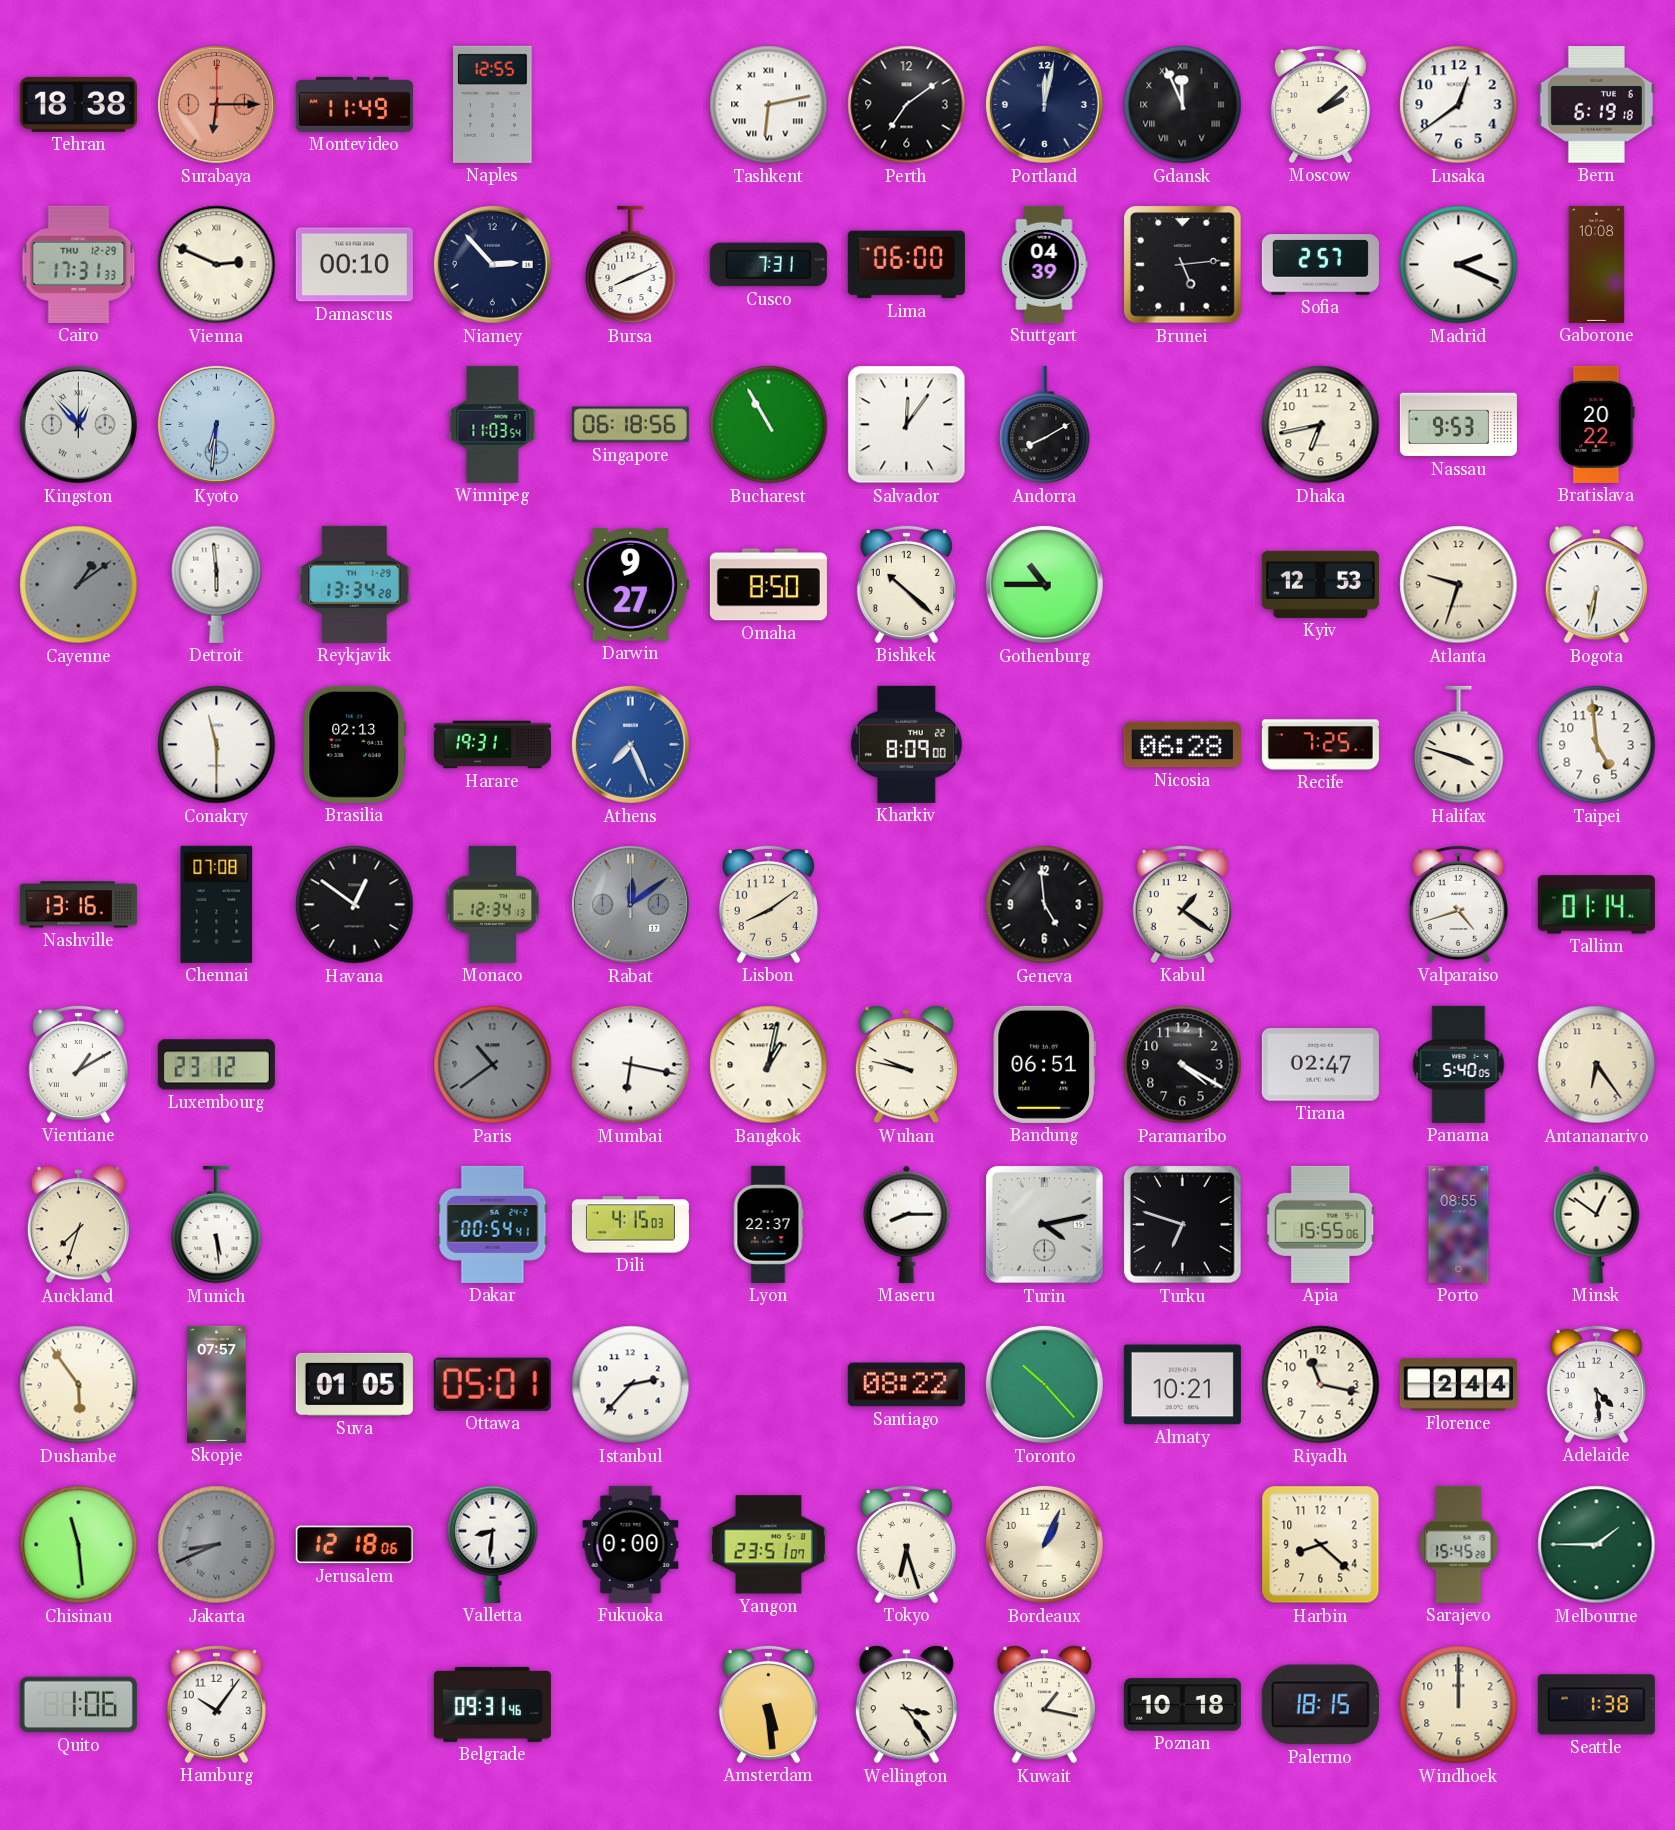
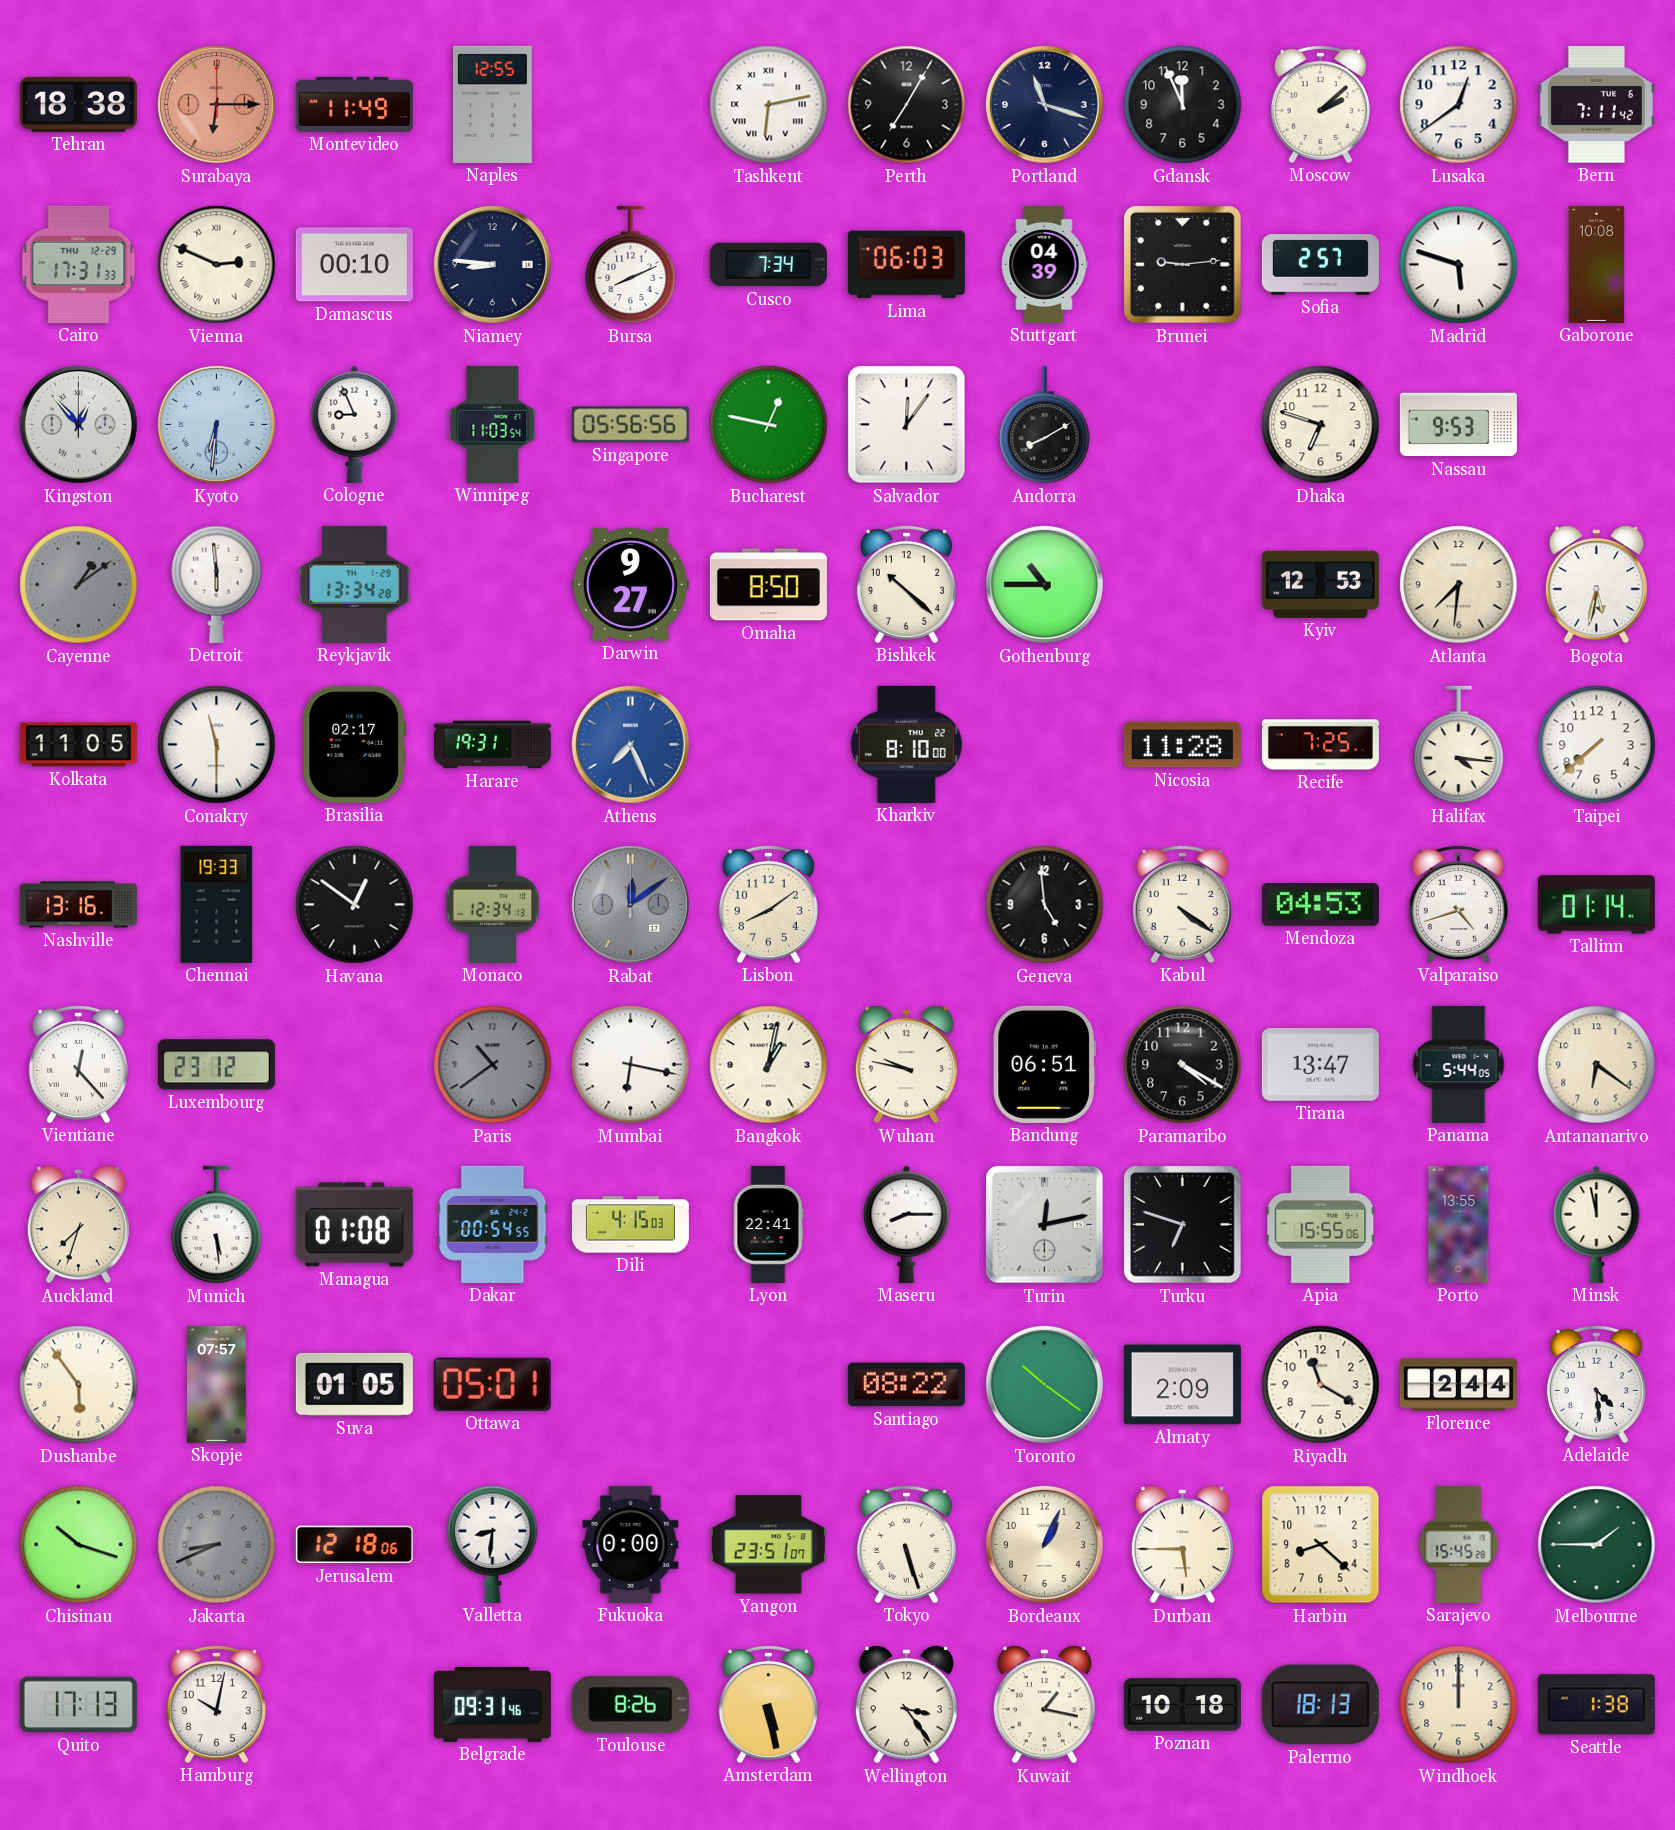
Perth: 7:09 -> 7:05 (907, 105)
Portland: 12:02 -> 11:18 (1044, 104)
Gdansk numerals: Roman -> Arabic (1183, 105)
Bern: 6:19 -> 7:11 (1596, 105)
Niamey: 2:53 -> 8:46 (492, 264)
Cusco: 7:31 -> 7:34 (768, 265)
Lima: 06:00 -> 06:03 (906, 265)
Brunei: 5:14 -> 9:14 (1183, 265)
Madrid: 2:19 -> 5:48 (1459, 265)
Cologne: none -> 8:56 (355, 424)
Singapore: 06:18 -> 05:56 (630, 425)
Bucharest: 10:55 -> 12:47 (769, 425)
Dhaka: 6:43 -> 6:48 (1321, 425)
Bratislava: 20:22 -> none (1597, 424)
Atlanta: 9:33 -> 7:31 (1459, 585)
Bogota: 6:32 -> 5:32 (1596, 585)
Kolkata: none -> 11:05 (78, 745)
Brasilia: 02:13 -> 02:17 (355, 744)
Kharkiv: 8:09 -> 8:10 (906, 744)
Nicosia: 06:28 -> 11:28 (1182, 745)
Halifax: 3:48 -> 4:16 (1459, 745)
Taipei: 4:59 -> 7:38 (1597, 745)
Chennai: 07:08 -> 19:33 (217, 904)
Kabul: 1:21 -> 4:21 (1182, 904)
Mendoza: none -> 04:53 (1320, 905)
Vientiane: 1:10 -> 12:23 (78, 1064)
Tirana: 02:47 -> 13:47 (1320, 1065)
Panama: 5:40 -> 5:44 (1459, 1064)
Antananarivo: 6:24 -> 6:21 (1597, 1065)
Managua: none -> 01:08 (354, 1225)
Dakar: 00:54:41 -> 00:54:55 (493, 1224)
Lyon: 22:37 -> 22:41 (768, 1224)
Turin: 4:13 -> 12:13 (1045, 1225)
Porto: 08:55 -> 13:55 (1459, 1224)
Minsk: 12:51 -> 11:58 (1597, 1224)
Istanbul: 2:37 -> none (631, 1385)
Toronto: 10:23 -> 10:21 (1044, 1384)
Almaty: 10:21 -> 2:09 (1182, 1385)
Riyadh: 11:17 -> 11:20 (1321, 1385)
Chisinau: 11:29 -> 10:18 (79, 1545)
Tokyo: 6:27 -> 5:27 (906, 1544)
Durban: none -> 5:45 (1182, 1545)
Quito: 1:06 -> 17:13 (78, 1705)
Hamburg: 10:06 -> 10:02 (216, 1704)
Toulouse: none -> 8:26 (630, 1705)
Amsterdam: 5:29 -> 5:28 (768, 1704)
Palermo: 18:15 -> 18:13 (1320, 1705)
